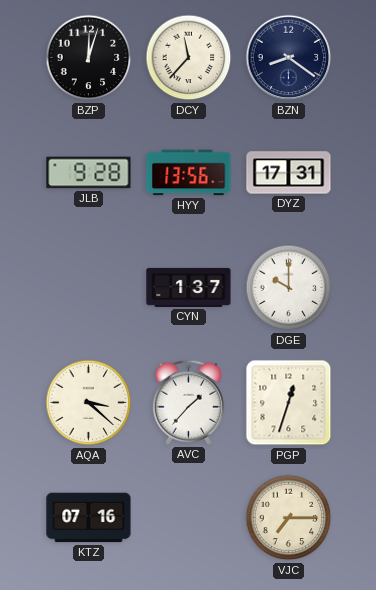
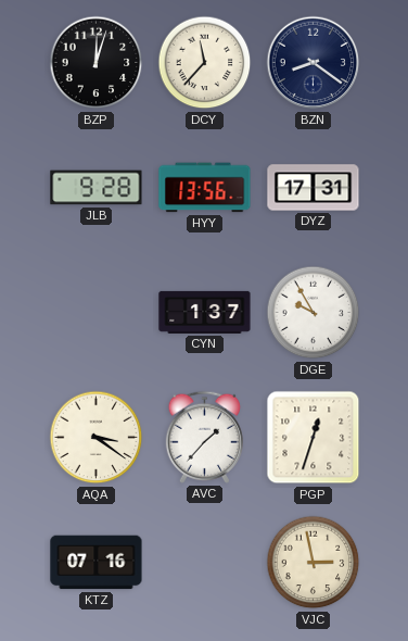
DGE: 10:00 -> 9:55 (314, 313)
AQA: 3:22 -> 3:21 (97, 438)
VJC: 7:15 -> 2:58 (314, 563)
